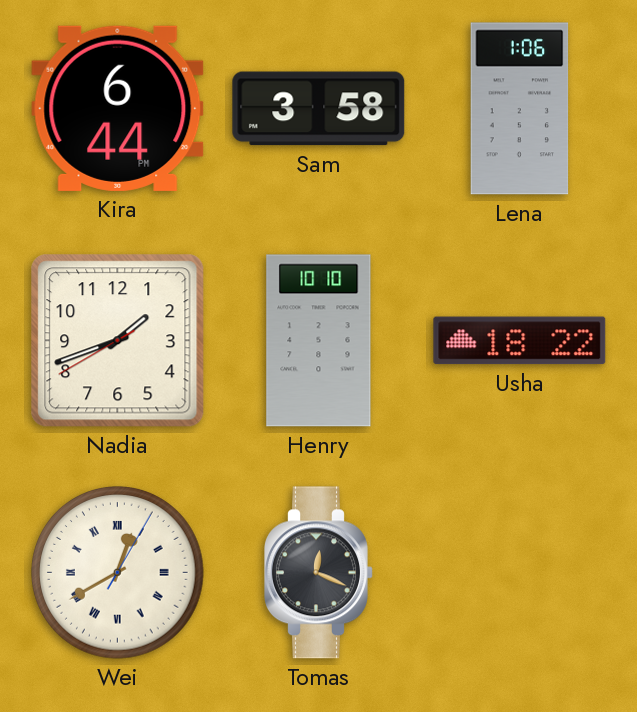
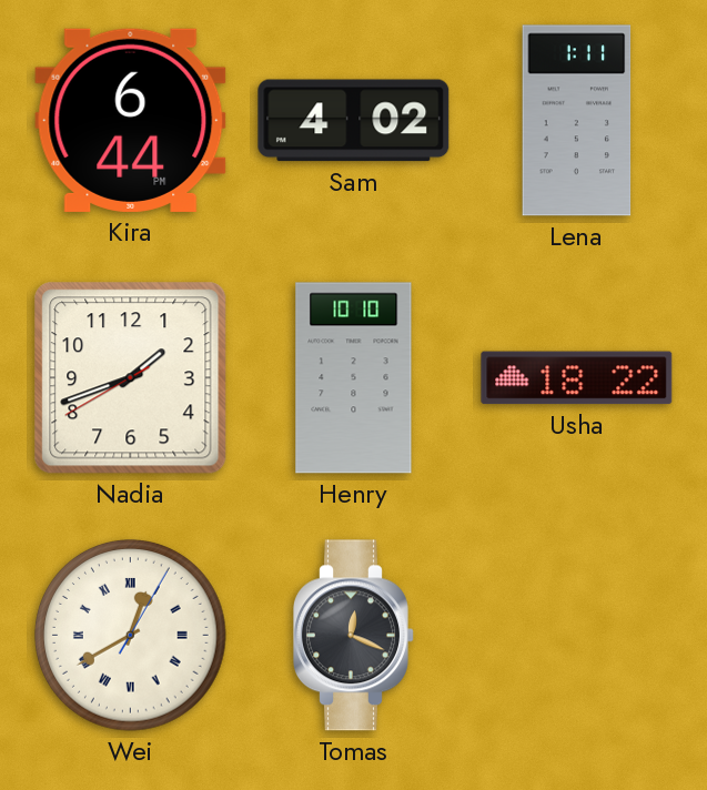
Sam: 3:58 -> 4:02 (354, 121)
Lena: 1:06 -> 1:11 (577, 121)
